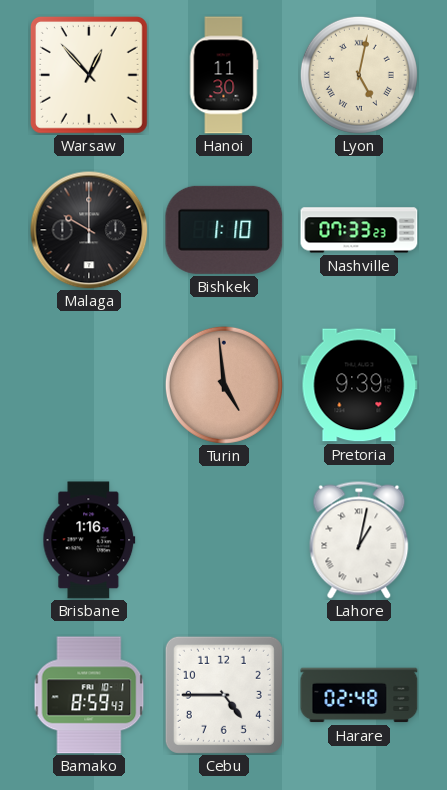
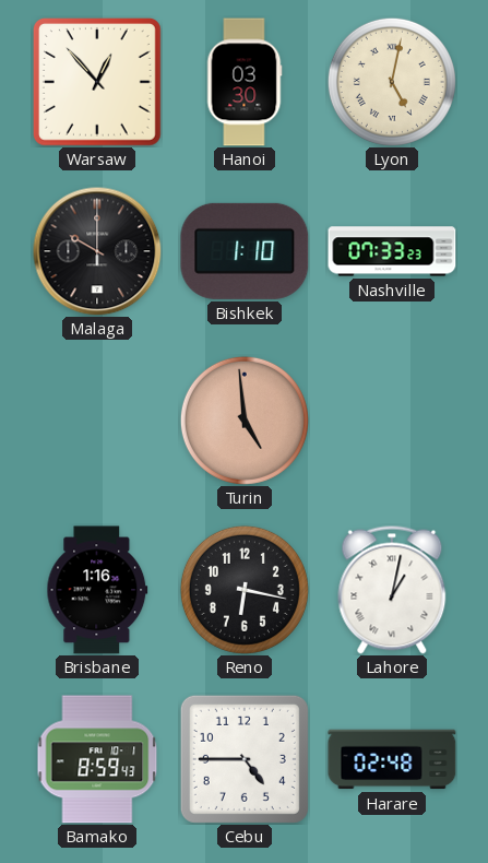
Hanoi: 11:30 -> 03:30 (245, 82)
Pretoria: 9:39 -> none (359, 385)
Reno: none -> 6:17 (245, 590)
